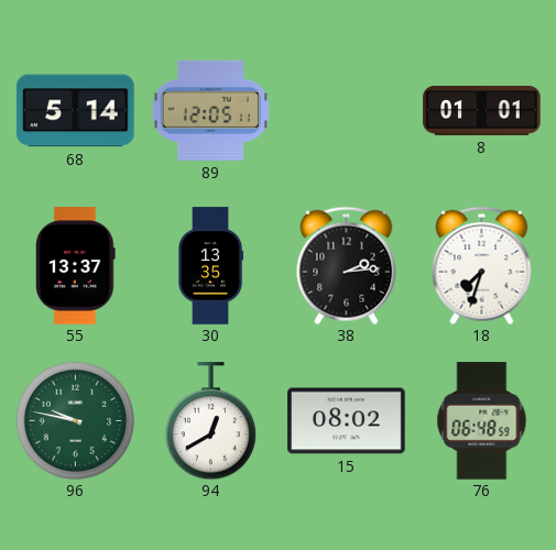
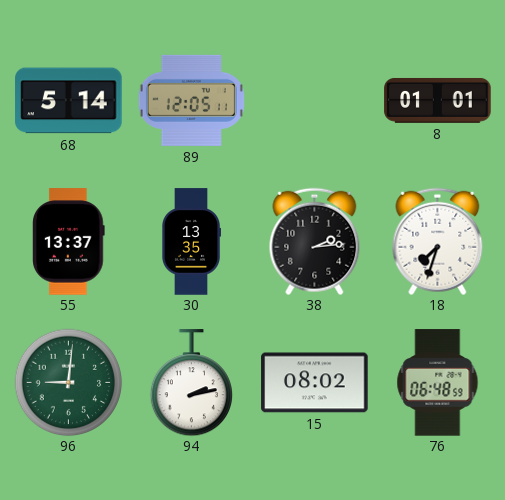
96: 9:47 -> 9:01 (68, 382)
94: 12:40 -> 2:13 (191, 383)
